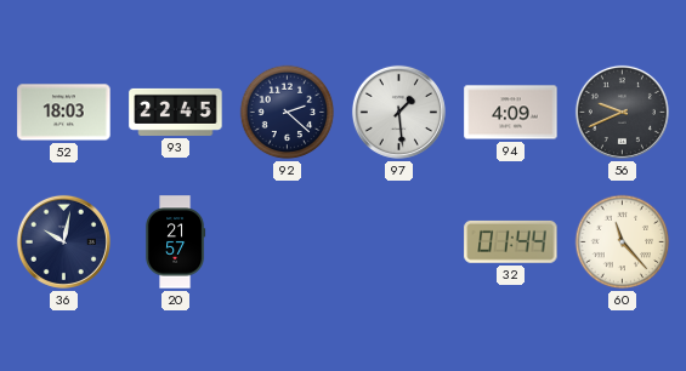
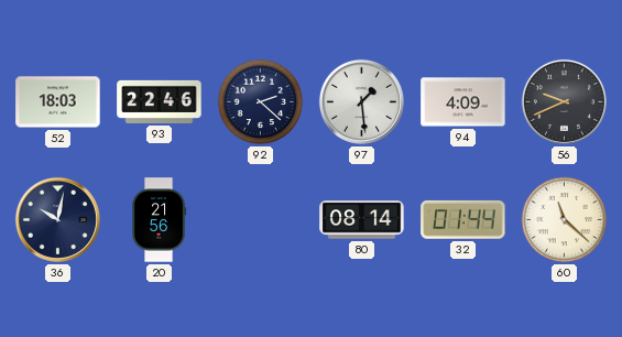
93: 22:45 -> 22:46 (160, 101)
20: 21:57 -> 21:56 (160, 220)
80: none -> 08:14 (362, 220)
60: 11:23 -> 11:22 (565, 220)
